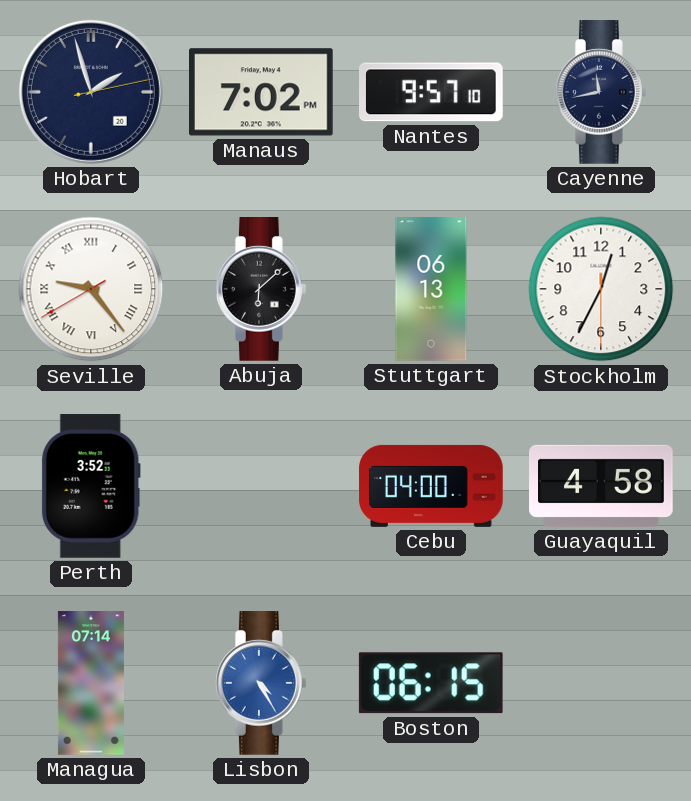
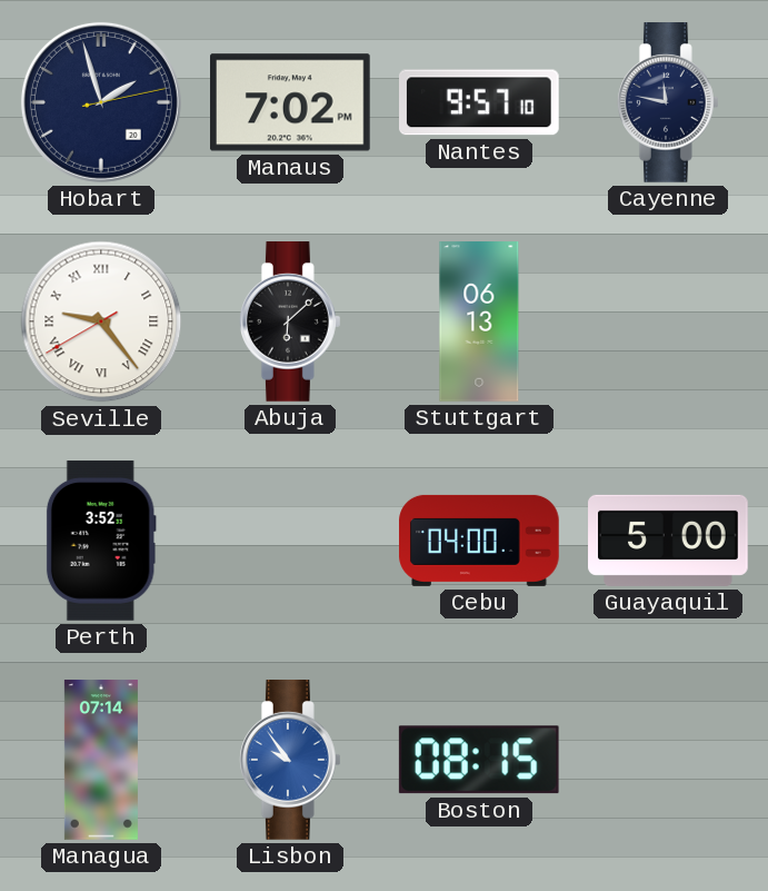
Cayenne: 11:43 -> 11:47 (669, 102)
Stockholm: 12:34 -> none (601, 289)
Guayaquil: 4:58 -> 5:00 (668, 541)
Lisbon: 4:25 -> 9:54 (291, 760)
Boston: 06:15 -> 08:15 (479, 760)
